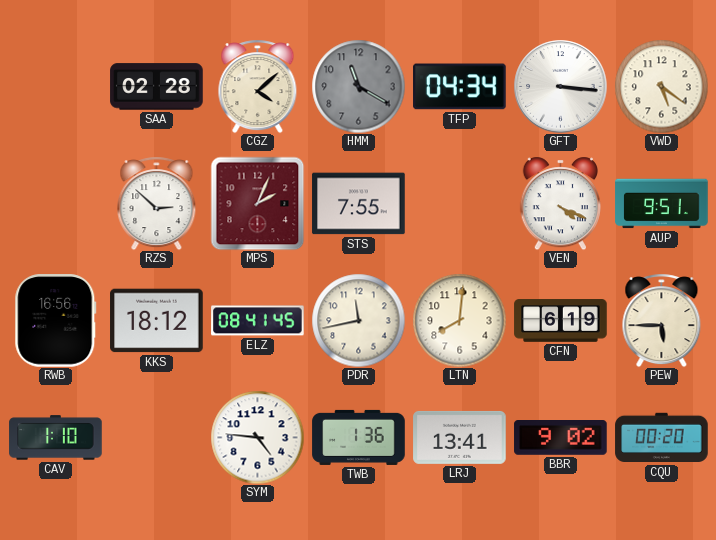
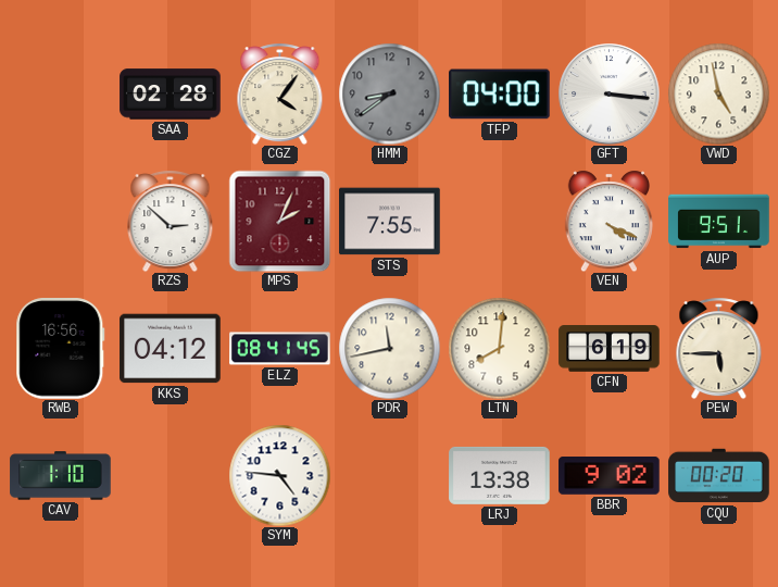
CGZ: 4:08 -> 4:06 (280, 93)
HMM: 11:20 -> 8:39 (389, 93)
TFP: 04:34 -> 04:00 (500, 95)
VWD: 5:21 -> 4:58 (718, 93)
KKS: 18:12 -> 04:12 (171, 349)
TWB: 1:36 -> none (359, 437)
LRJ: 13:41 -> 13:38 (500, 475)
